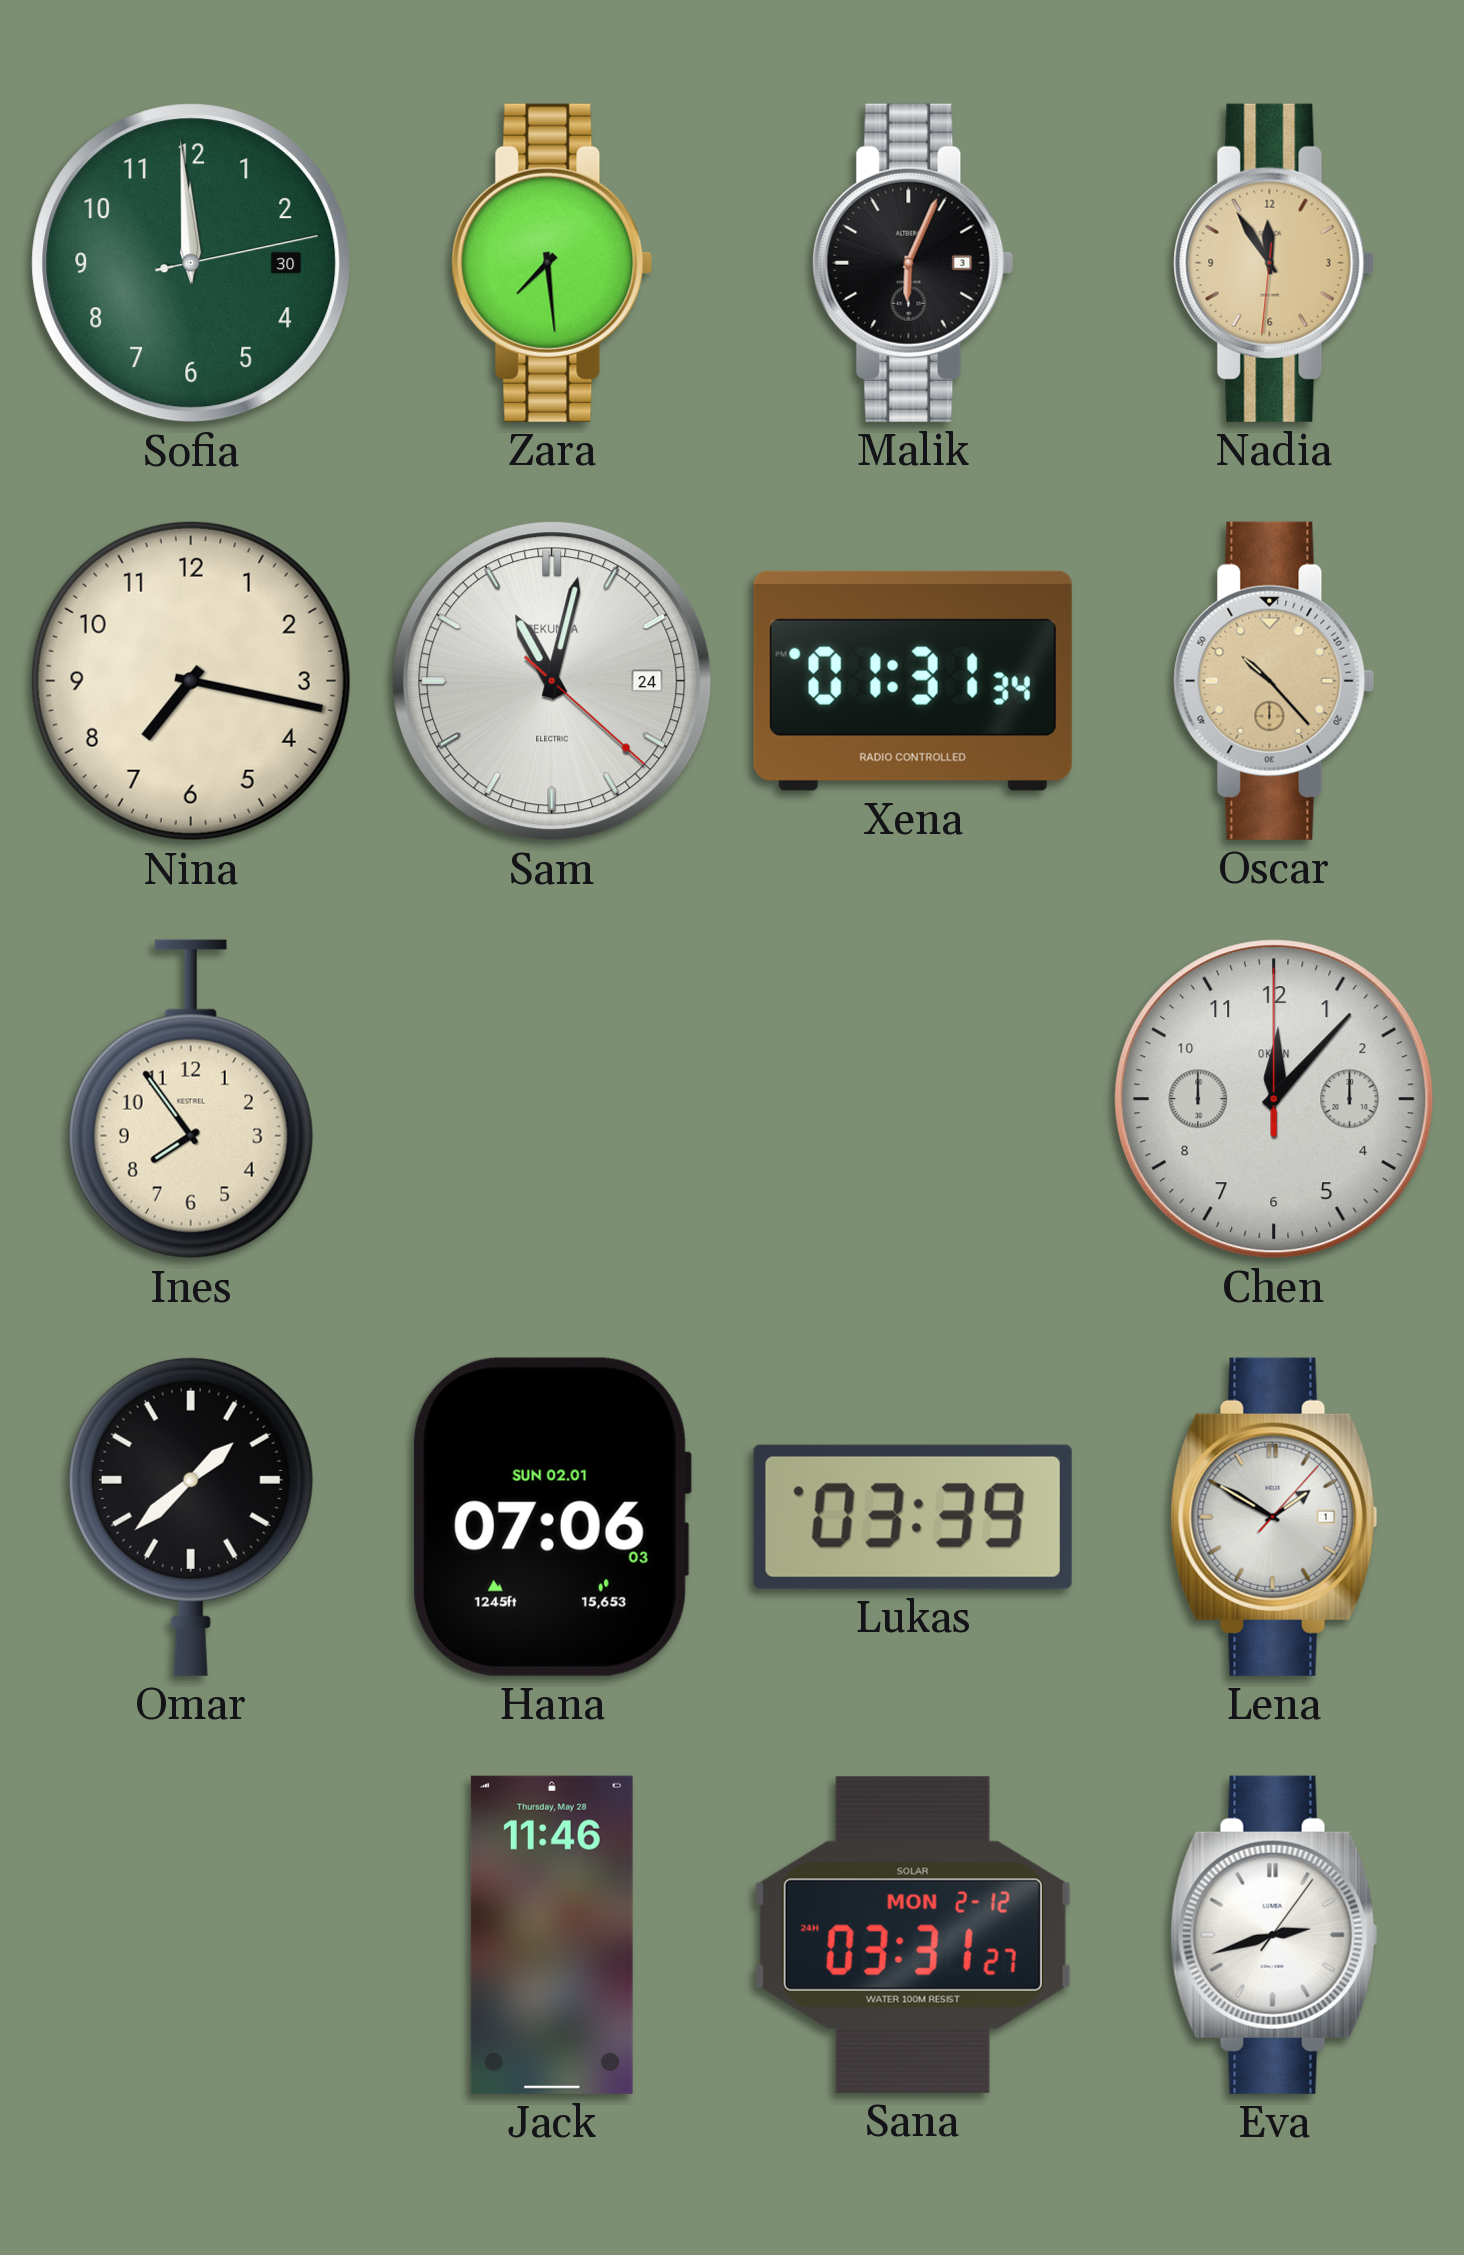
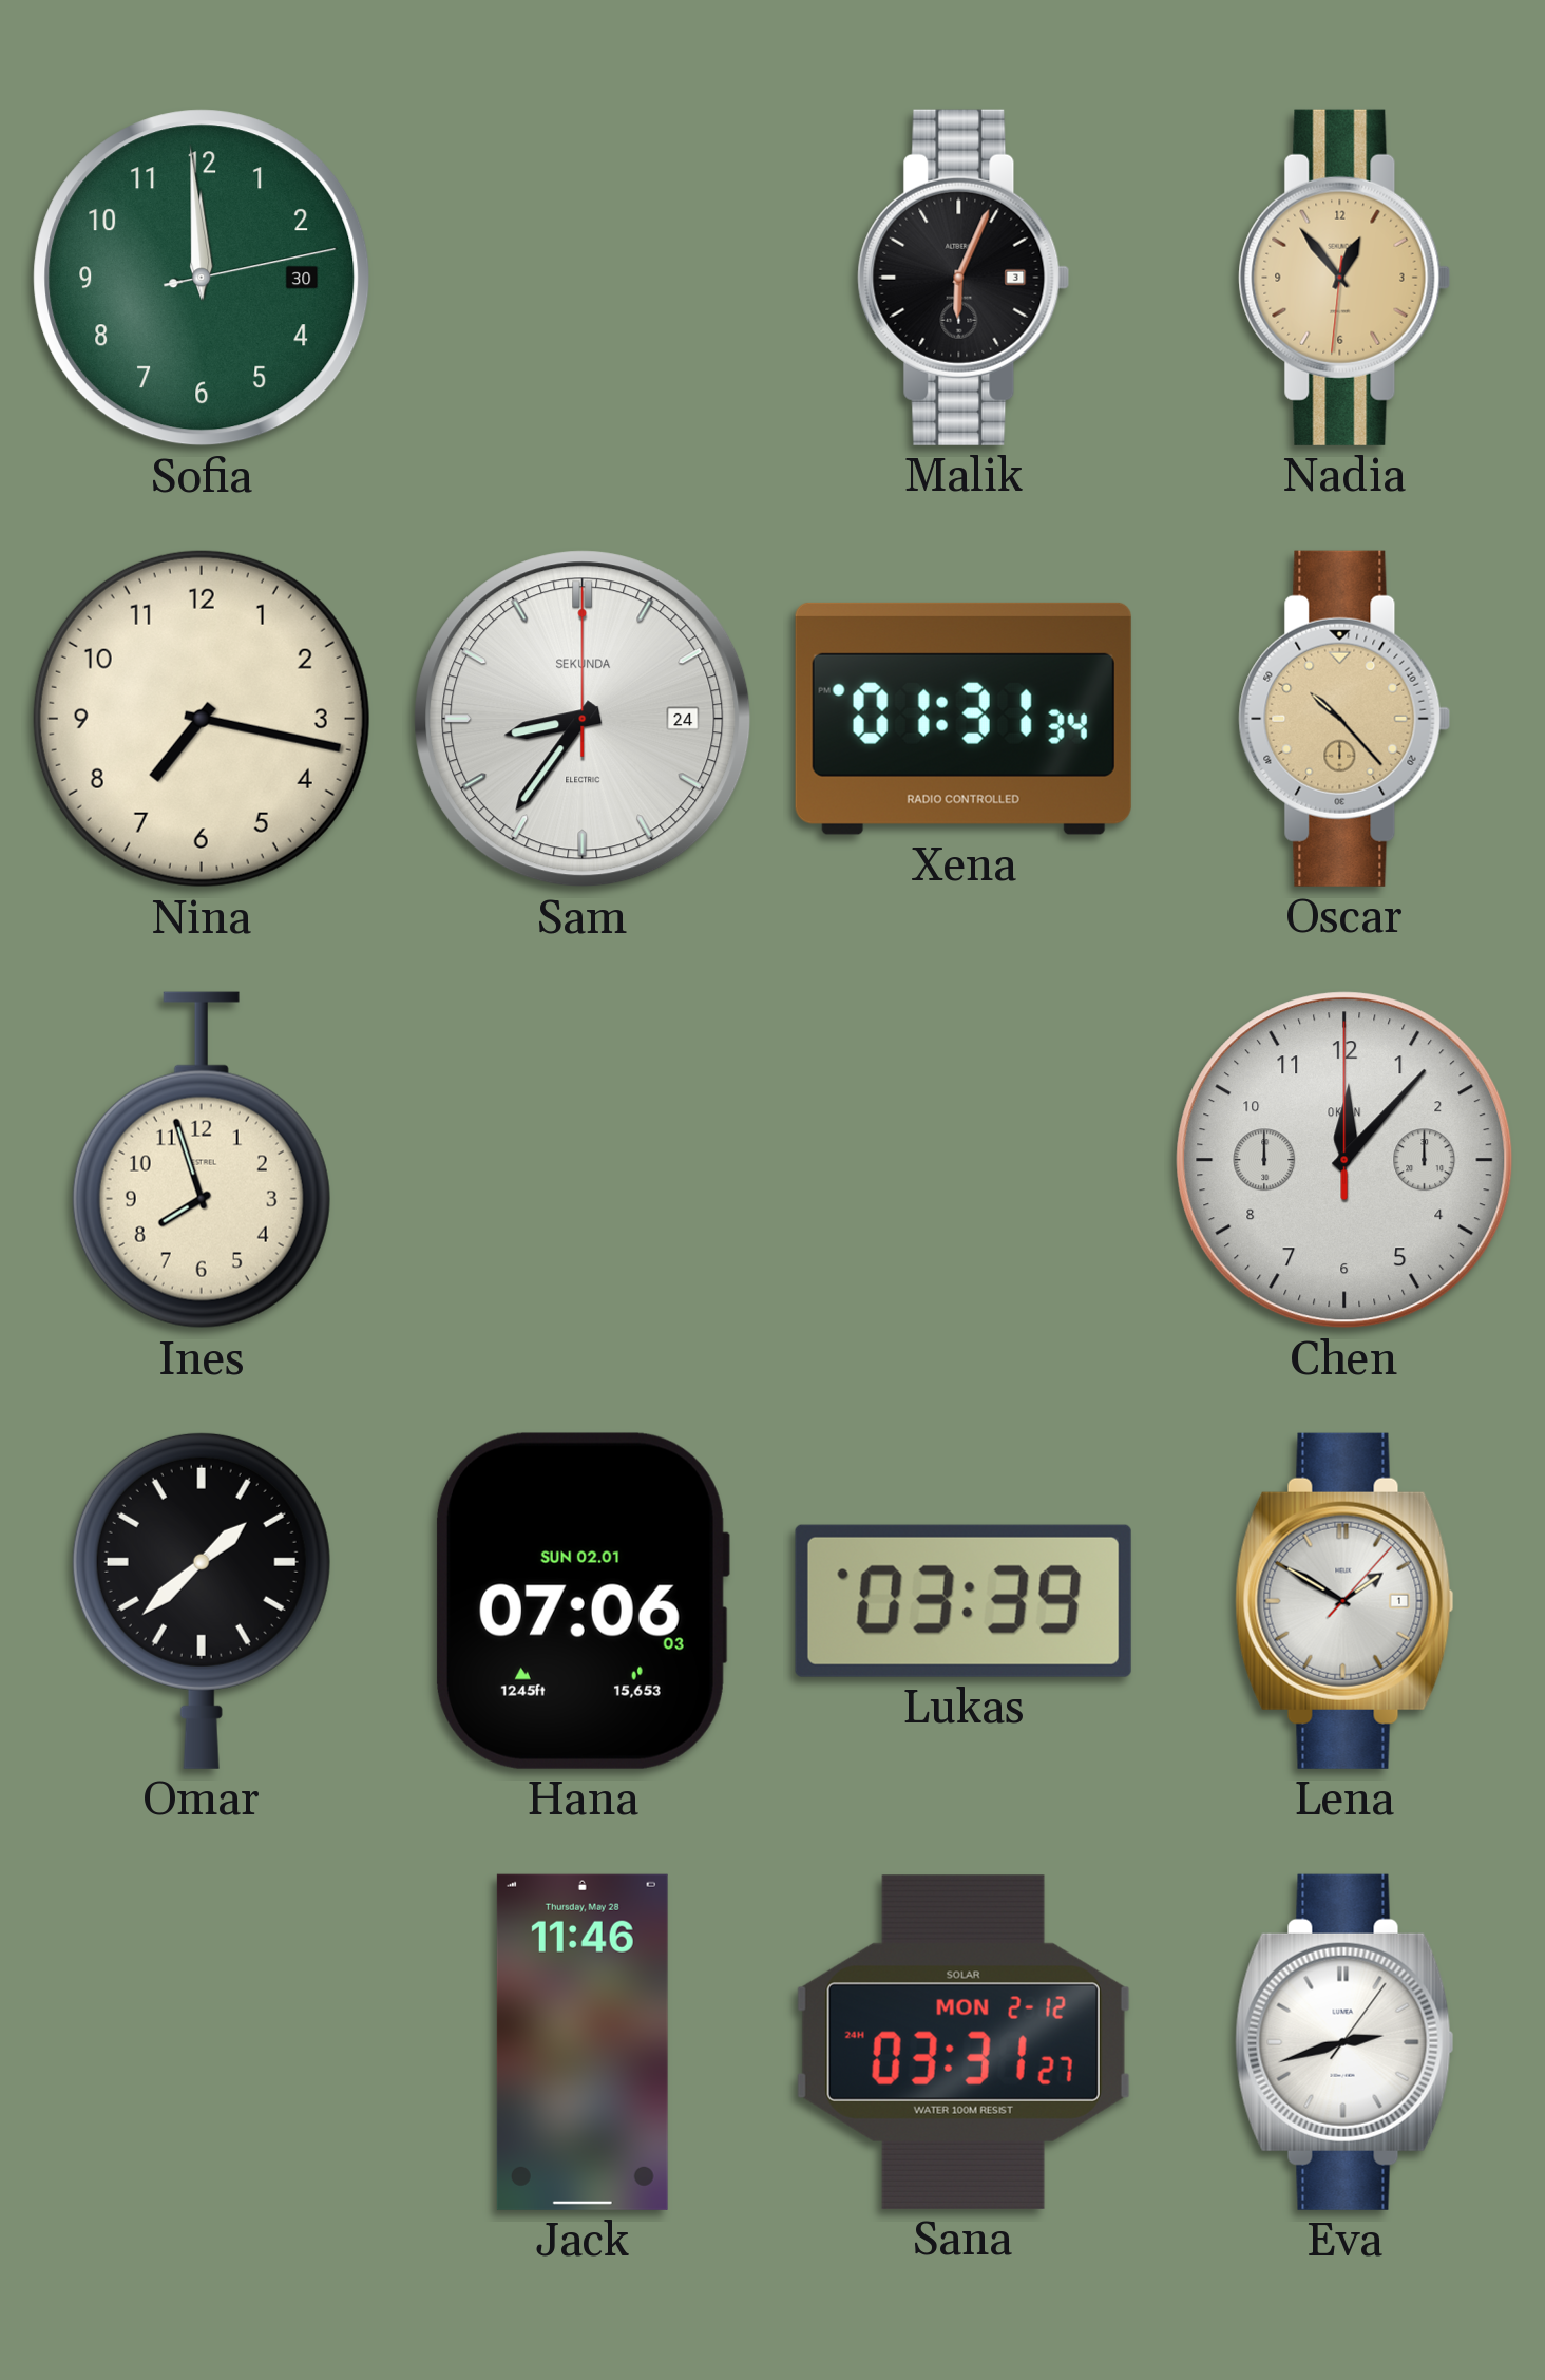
Zara: 7:29 -> none (552, 263)
Nadia: 11:54 -> 12:53 (1344, 278)
Sam: 11:02 -> 8:36 (583, 719)
Ines: 7:54 -> 7:57 (202, 1160)
